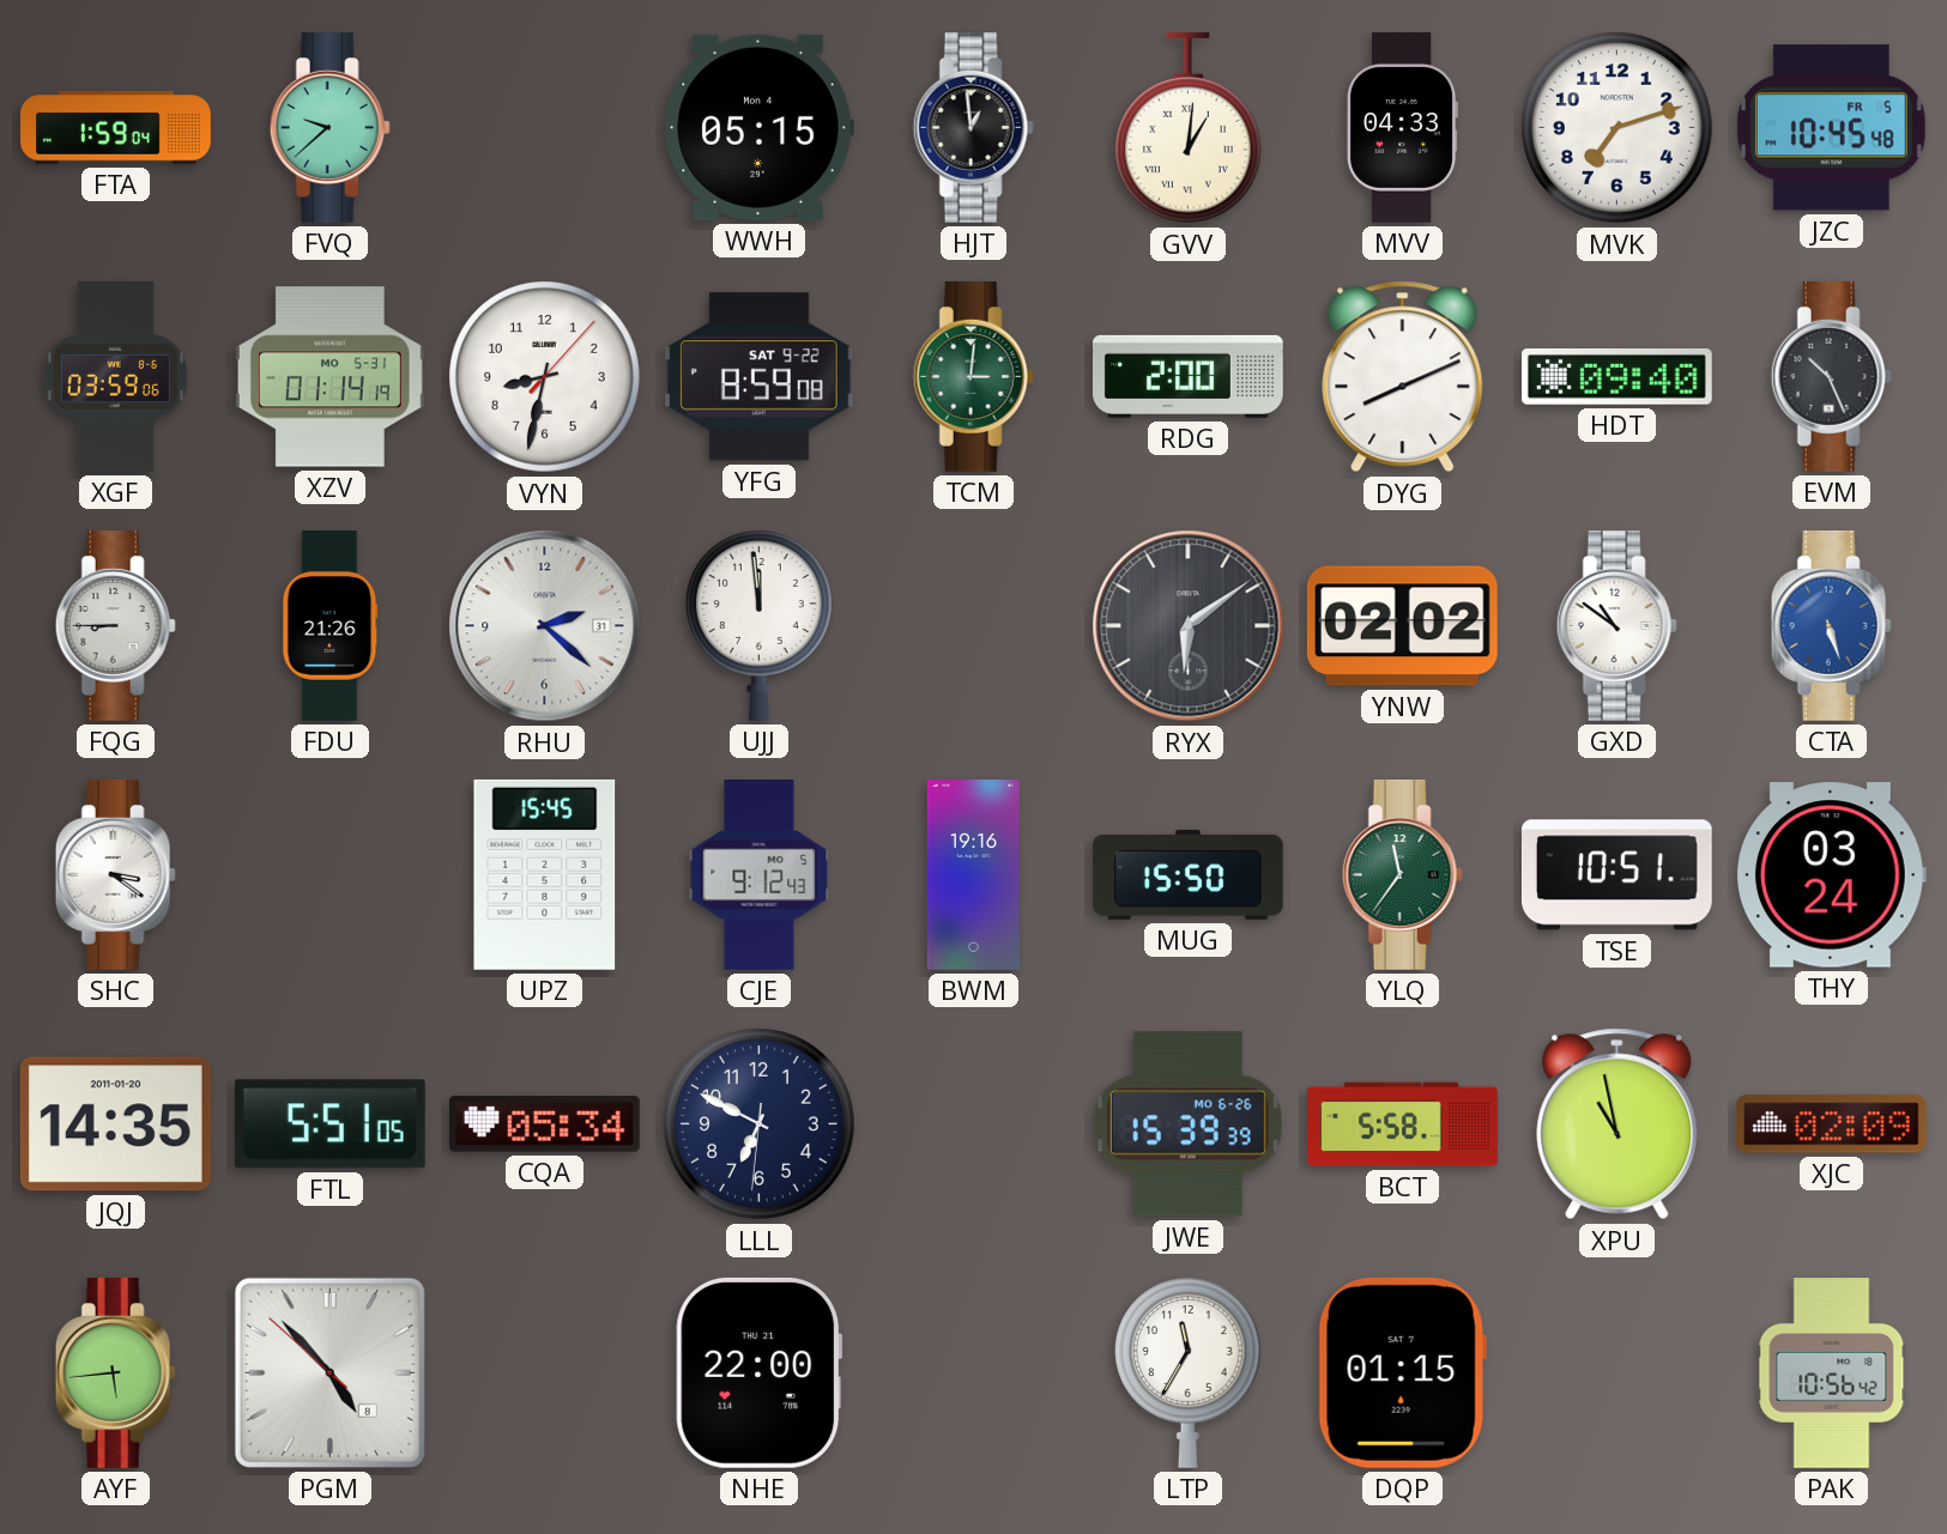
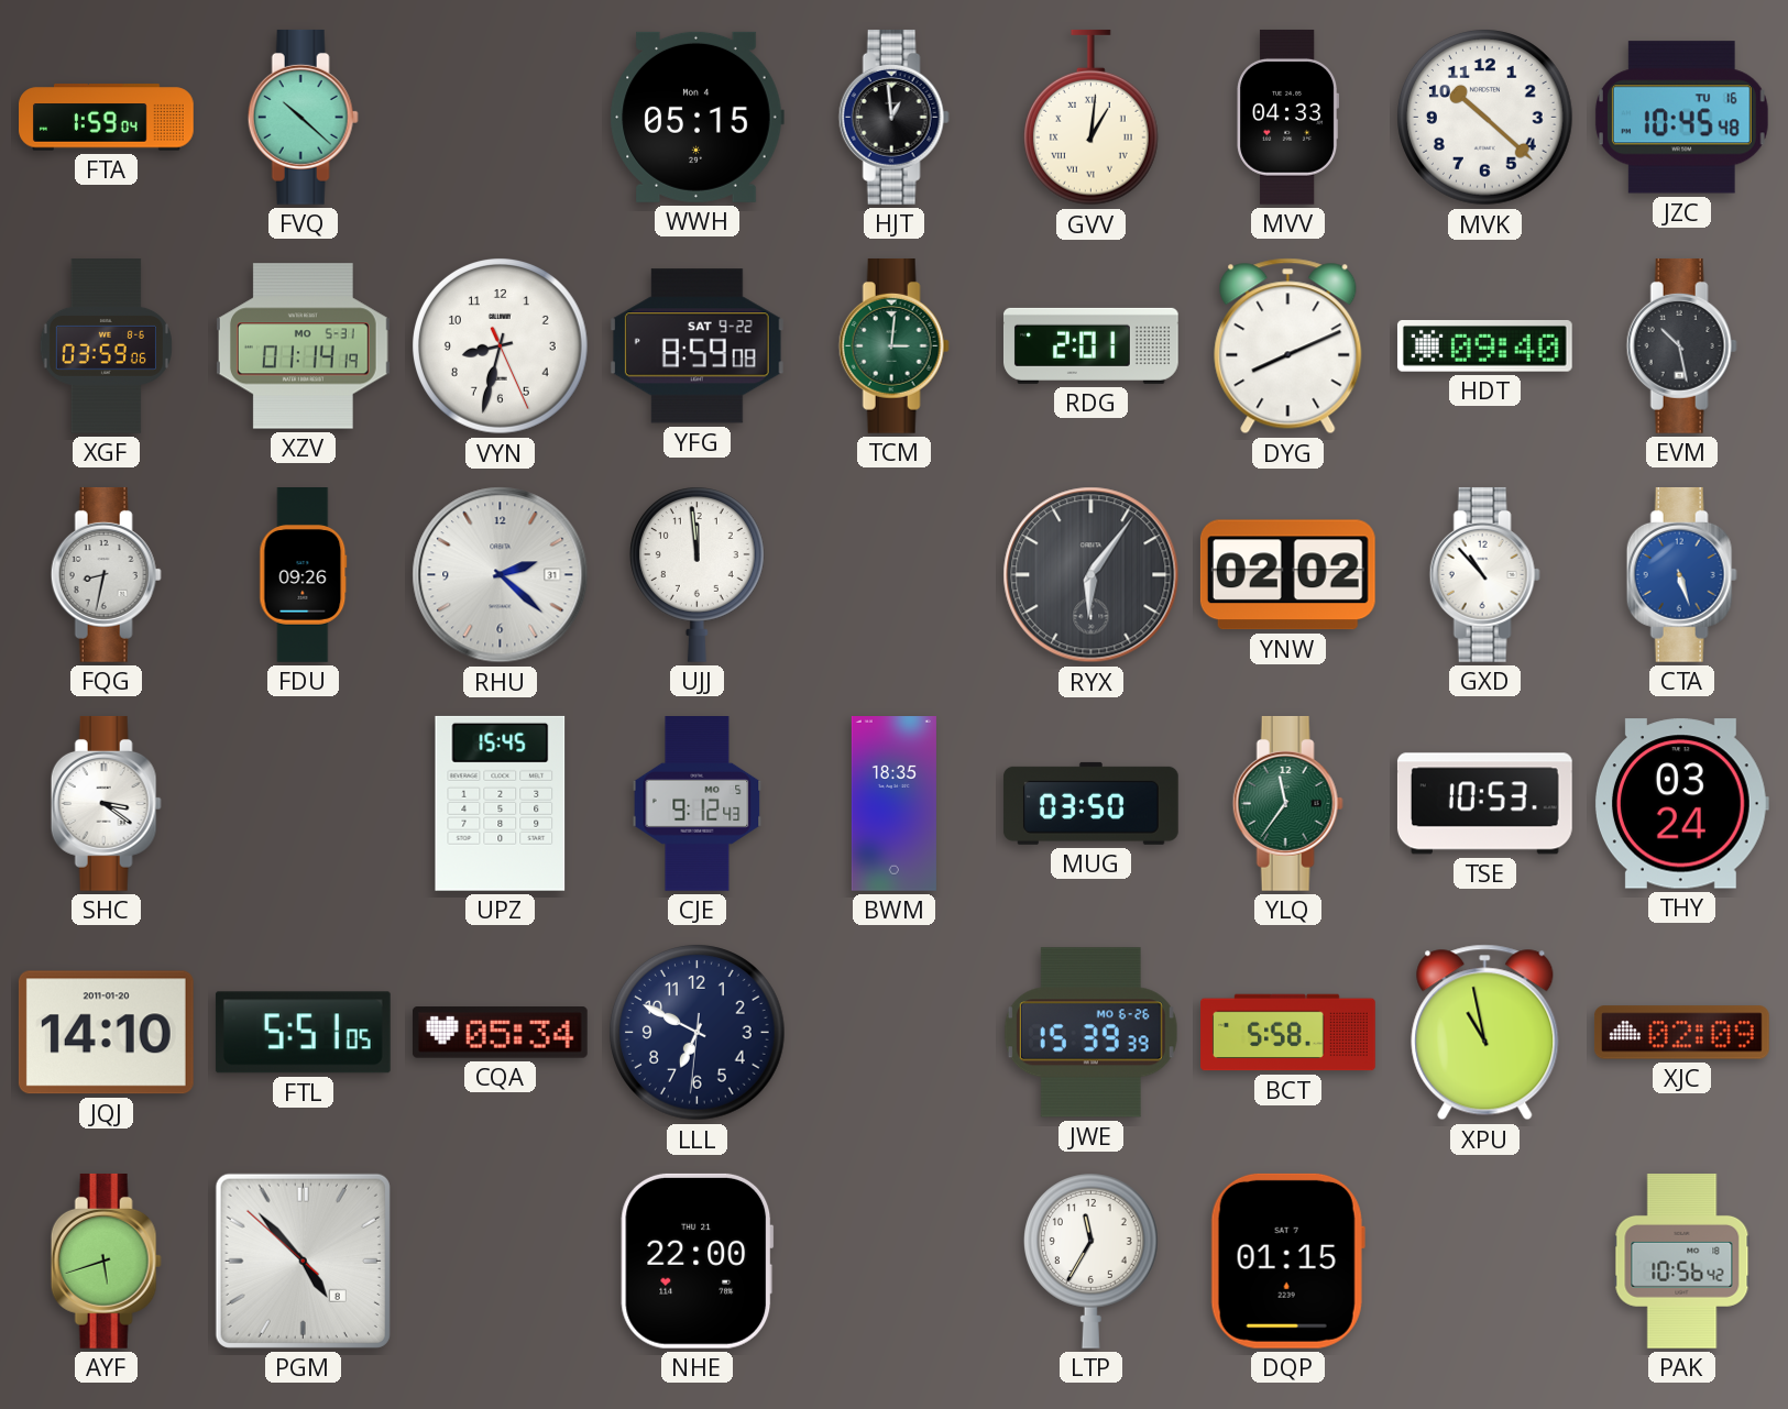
FVQ: 9:38 -> 10:22 (303, 117)
MVK: 7:12 -> 10:22 (1485, 118)
JZC date: FR 5 -> TU 16 (1681, 118)
VYN: 8:32:07 -> 8:32:26 (501, 346)
RDG: 2:00 -> 2:01 (1090, 345)
EVM: 10:26 -> 10:28 (1681, 345)
FQG: 8:45 -> 8:32 (106, 574)
FDU: 21:26 -> 09:26 (304, 575)
RYX: 6:09 -> 6:06 (1092, 575)
GXD: 10:51 -> 10:53 (1484, 574)
BWM: 19:16 -> 18:35 (893, 804)
MUG: 15:50 -> 03:50 (1090, 803)
TSE: 10:51 -> 10:53 (1484, 804)
JQJ: 14:35 -> 14:10 (106, 1033)
AYF: 5:44 -> 5:42 (106, 1261)
